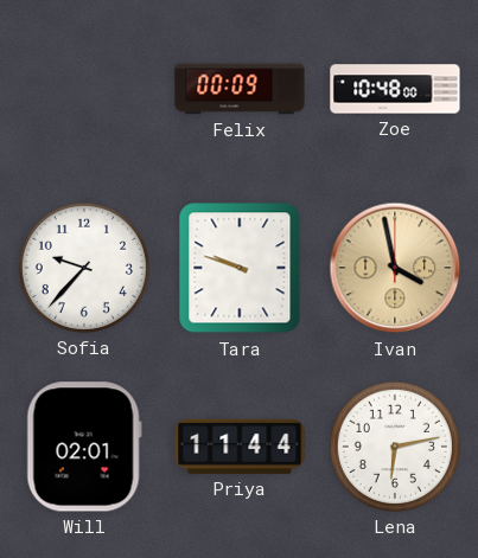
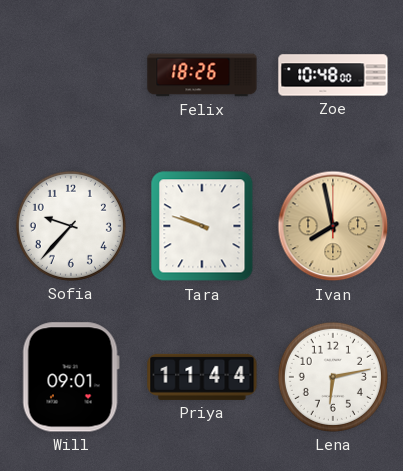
Felix: 00:09 -> 18:26 (202, 75)
Ivan: 3:58 -> 7:58 (333, 226)
Will: 02:01 -> 09:01 (71, 377)
